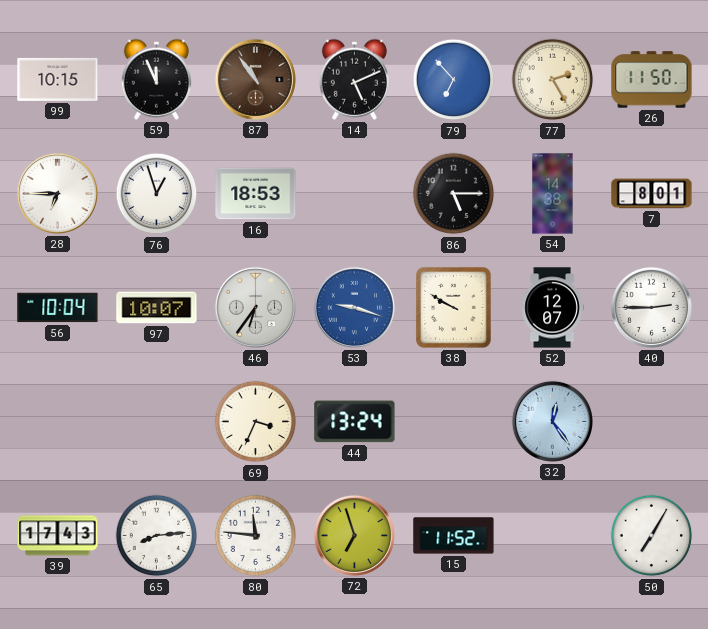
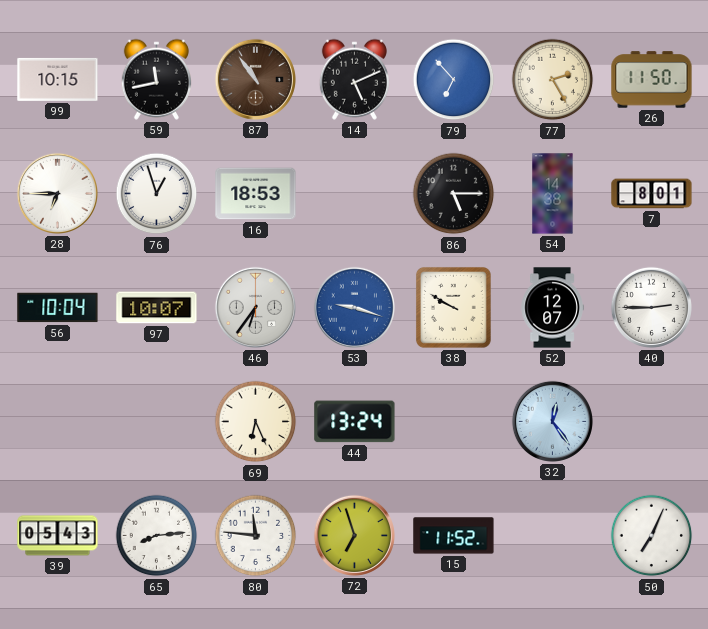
59: 11:56 -> 11:43 (156, 79)
69: 3:34 -> 6:26 (256, 422)
39: 17:43 -> 05:43 (58, 536)
50: 7:05 -> 7:04 (652, 536)
